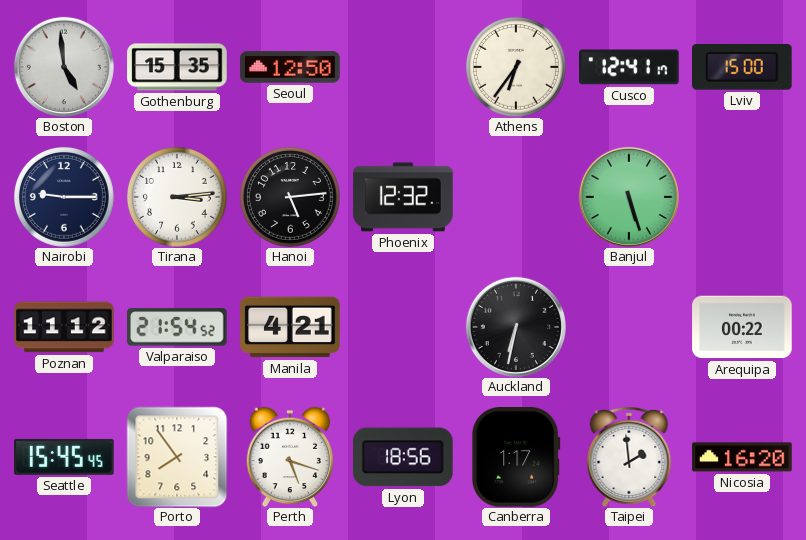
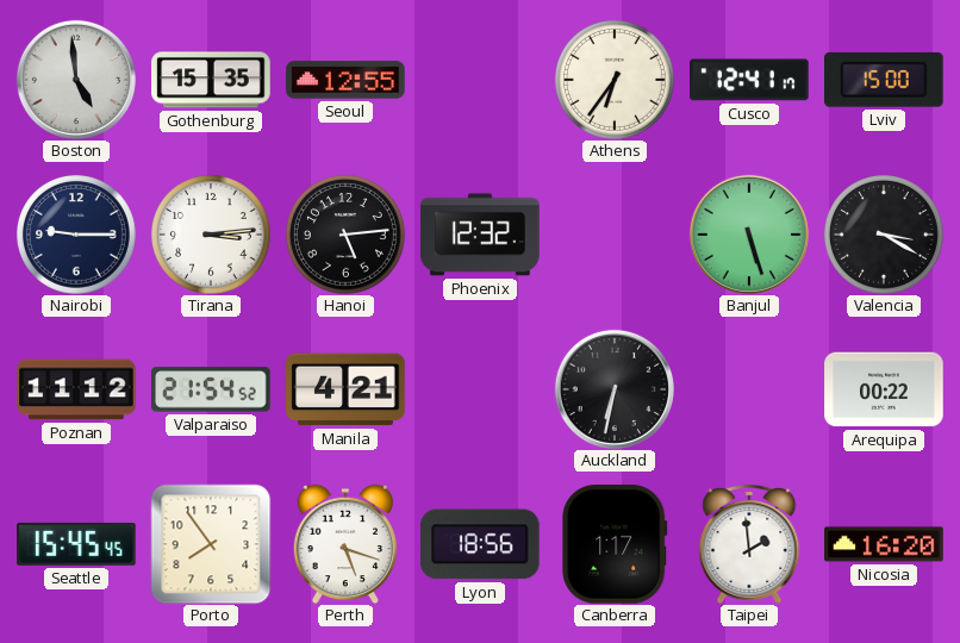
Seoul: 12:50 -> 12:55 (345, 80)
Valencia: none -> 3:20 (884, 235)
